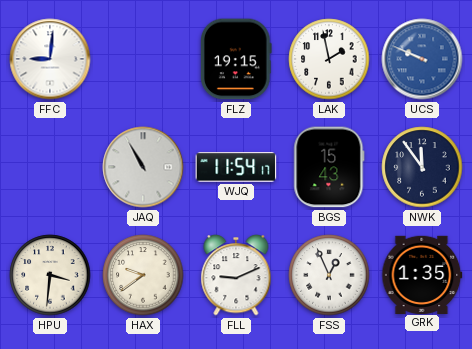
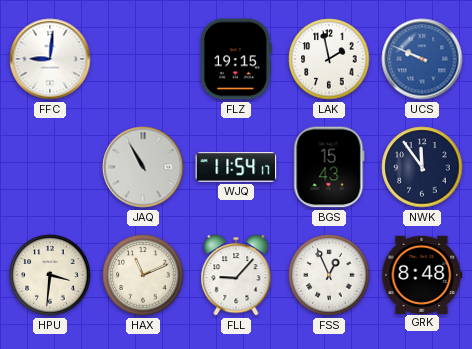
HAX: 9:39 -> 11:11 (143, 275)
FLL: 9:11 -> 9:07 (236, 275)
GRK: 1:35 -> 8:48 (422, 274)
